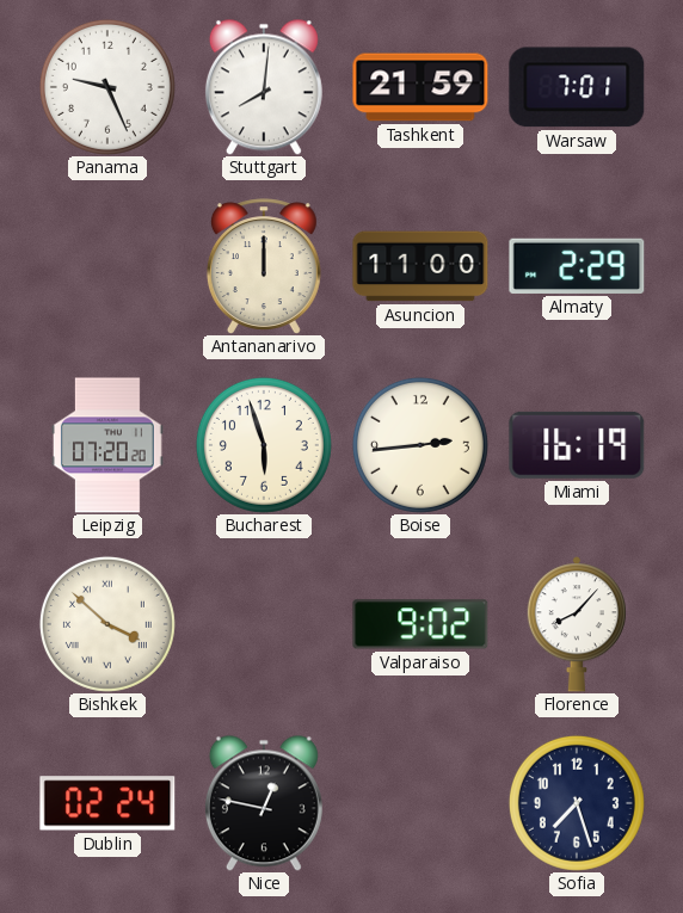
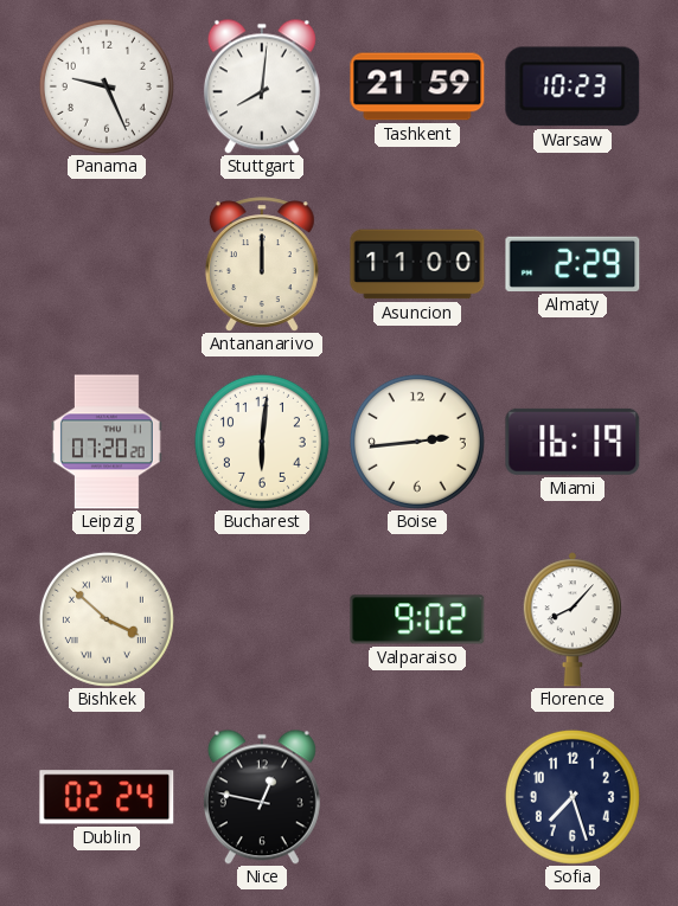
Warsaw: 7:01 -> 10:23 (573, 86)
Bucharest: 5:57 -> 6:01 (262, 442)
